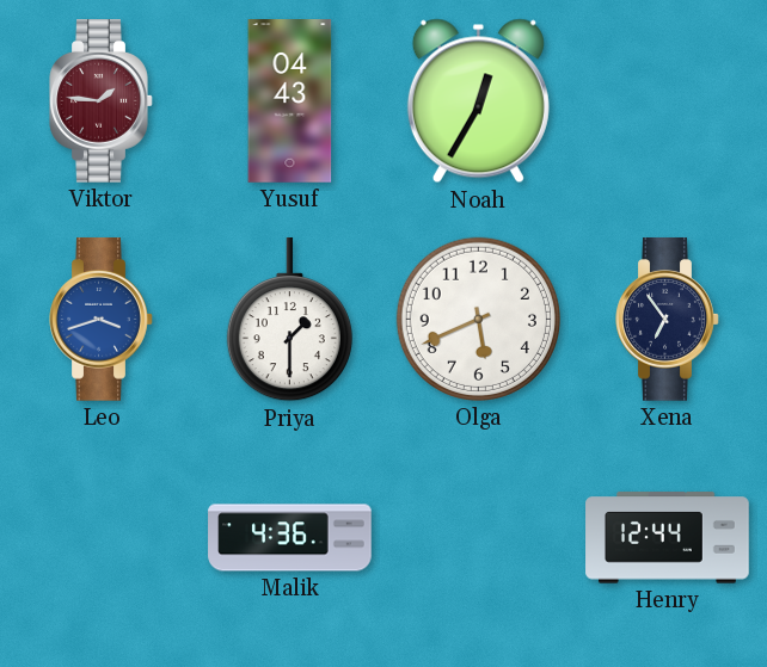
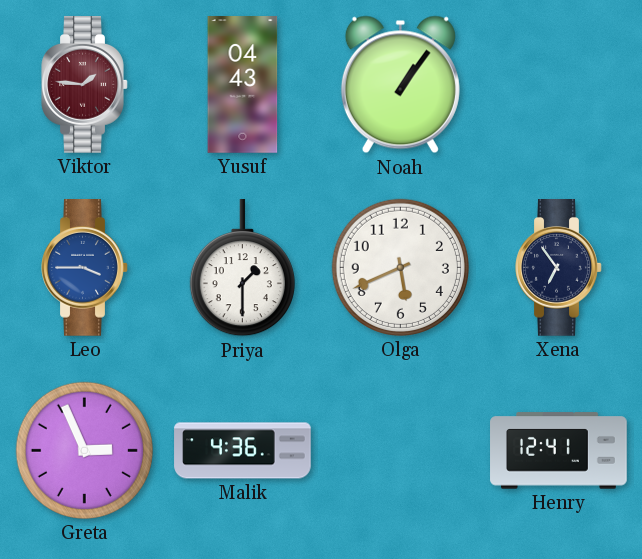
Noah: 12:35 -> 1:06 (400, 85)
Leo: 3:42 -> 3:45 (85, 268)
Greta: none -> 2:56 (84, 450)
Henry: 12:44 -> 12:41 (559, 451)
